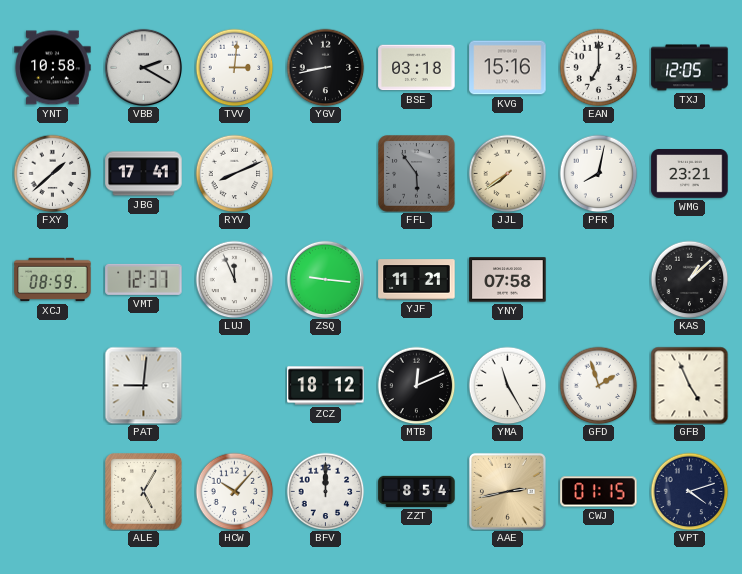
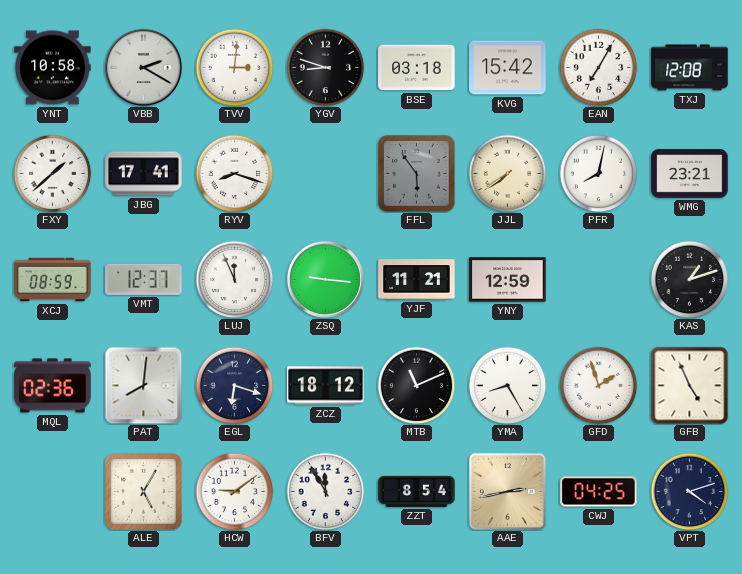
YGV: 8:43 -> 8:48 (325, 67)
KVG: 15:16 -> 15:42 (508, 68)
EAN: 7:00 -> 7:05 (598, 67)
TXJ: 12:05 -> 12:08 (690, 68)
RYV: 8:11 -> 8:18 (234, 173)
YNY: 07:58 -> 12:59 (508, 280)
KAS: 1:08 -> 1:12 (689, 279)
MQL: none -> 02:36 (53, 386)
PAT: 9:01 -> 8:01 (143, 385)
EGL: none -> 6:18 (234, 385)
MTB: 12:11 -> 11:11 (416, 385)
YMA: 11:25 -> 8:25 (507, 385)
HCW: 10:07 -> 9:09 (234, 491)
BFV: 12:00 -> 11:55 (325, 491)
CWJ: 01:15 -> 04:25 (599, 492)
